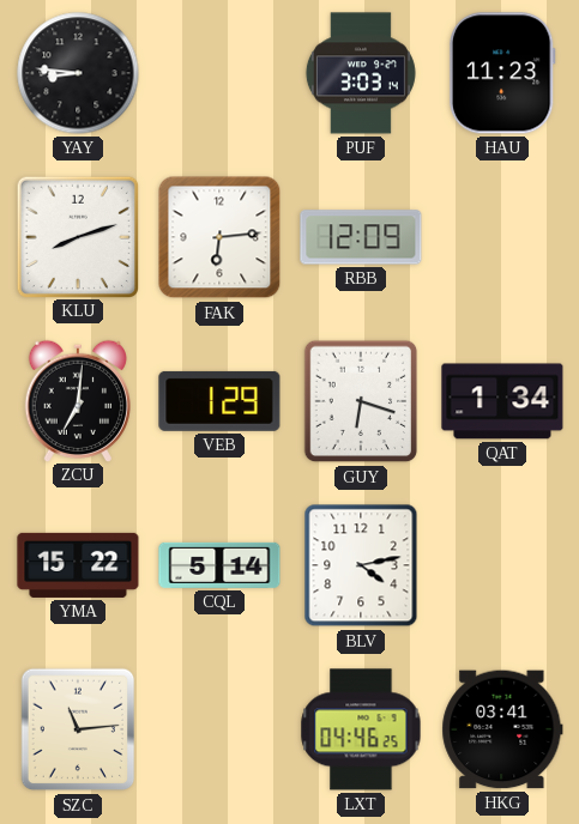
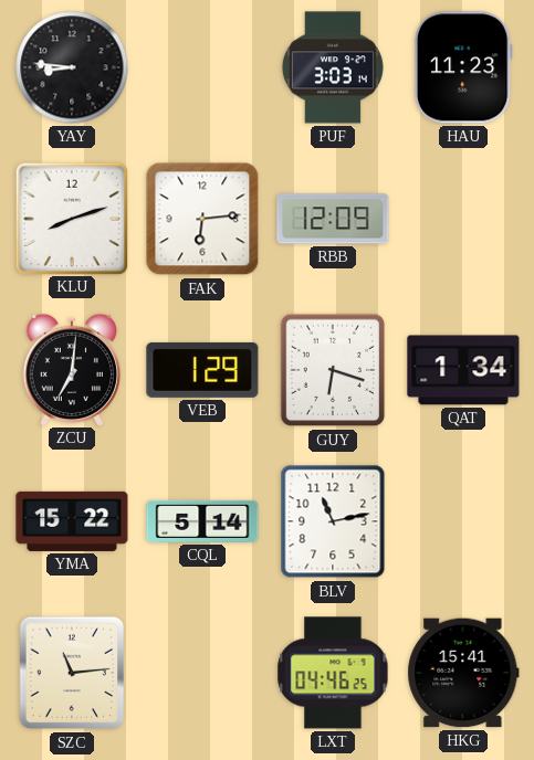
BLV: 4:13 -> 11:13 (333, 521)
HKG: 03:41 -> 15:41 (463, 673)
